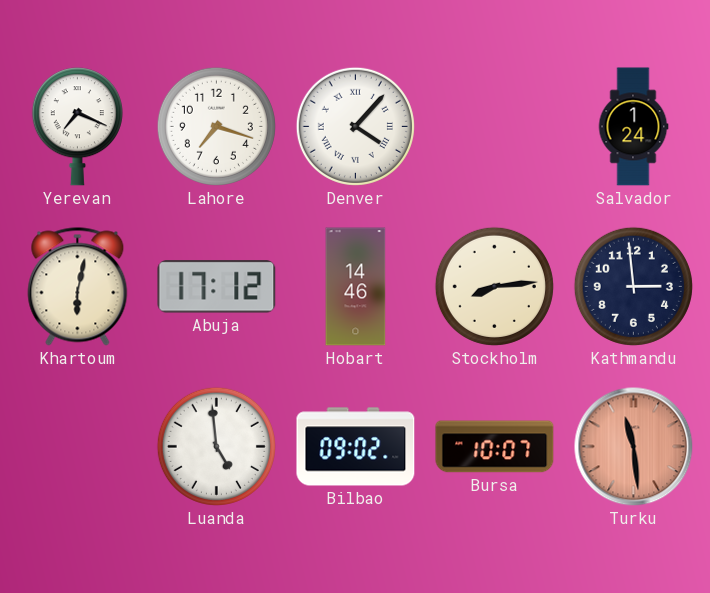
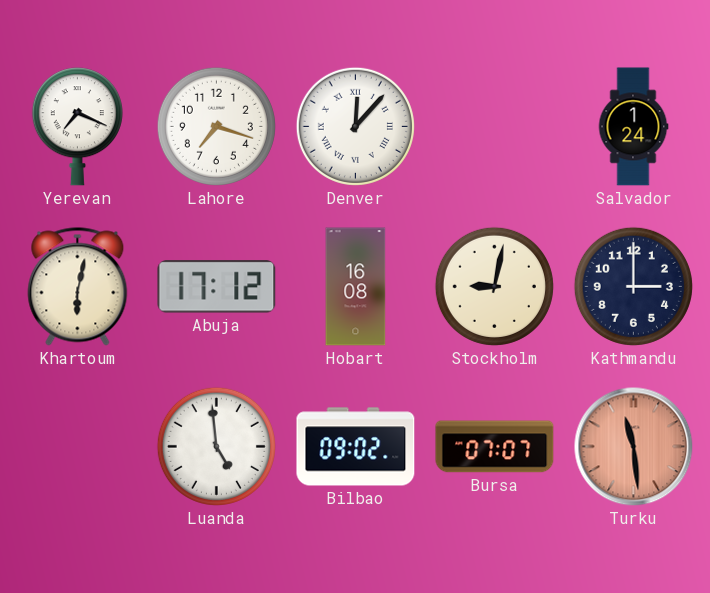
Denver: 4:07 -> 12:07 (355, 126)
Hobart: 14:46 -> 16:08 (356, 287)
Stockholm: 8:14 -> 9:02 (494, 286)
Kathmandu: 2:59 -> 3:00 (633, 286)
Bursa: 10:07 -> 07:07 (495, 447)
